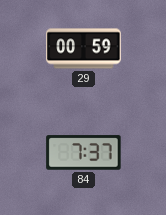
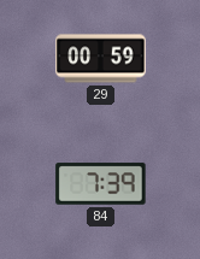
84: 7:37 -> 7:39 (101, 184)
